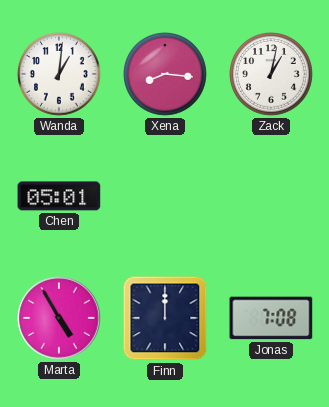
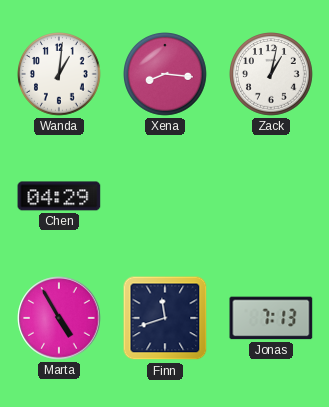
Chen: 05:01 -> 04:29 (59, 196)
Finn: 12:00 -> 11:42 (165, 318)
Jonas: 7:08 -> 7:13 (271, 318)
